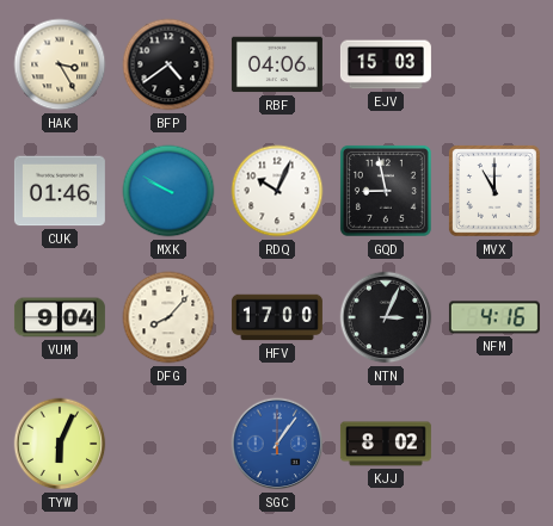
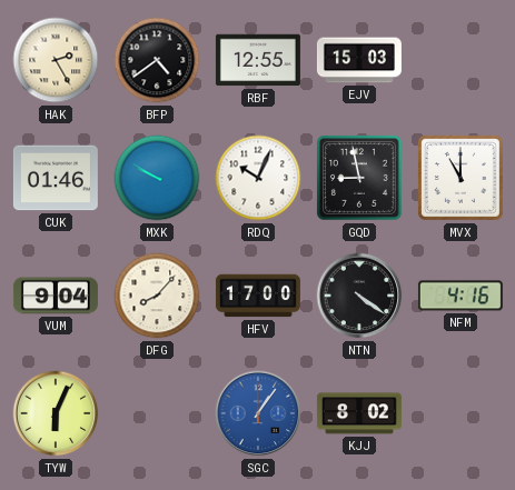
HAK: 3:25 -> 2:25 (56, 60)
RBF: 04:06 -> 12:55 (258, 60)
NTN: 3:04 -> 4:21 (359, 296)
